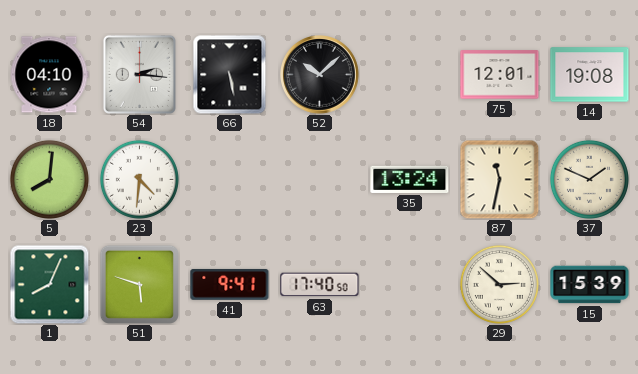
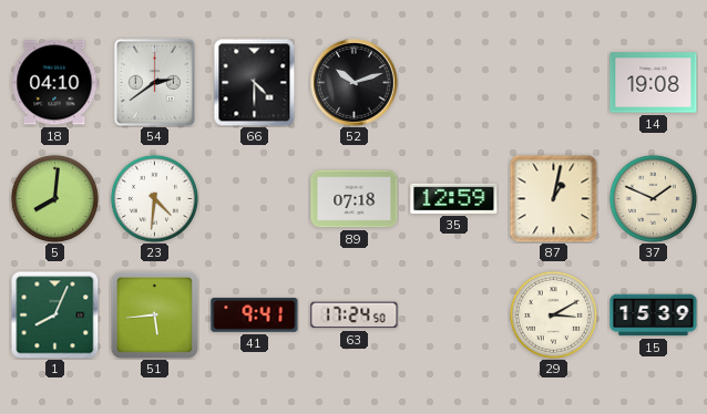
54: 2:16 -> 2:39 (154, 82)
66: 5:28 -> 4:30 (255, 82)
52: 10:08 -> 10:12 (355, 83)
75: 12:01 -> none (500, 75)
89: none -> 07:18 (355, 199)
35: 13:24 -> 12:59 (454, 198)
87: 11:32 -> 1:02 (553, 198)
51: 5:48 -> 5:44 (154, 314)
63: 17:40 -> 17:24 (355, 315)
29: 2:52 -> 3:10 (553, 314)
